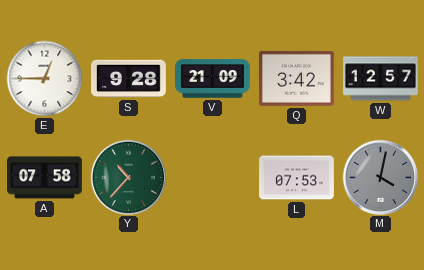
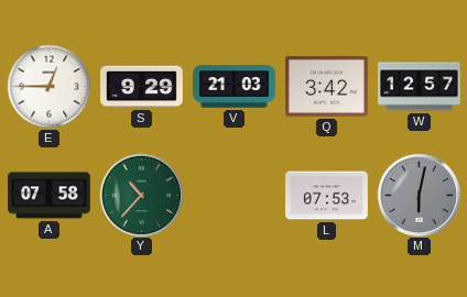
S: 9:28 -> 9:29 (142, 87)
V: 21:09 -> 21:03 (235, 87)
M: 4:02 -> 6:02 (419, 195)
